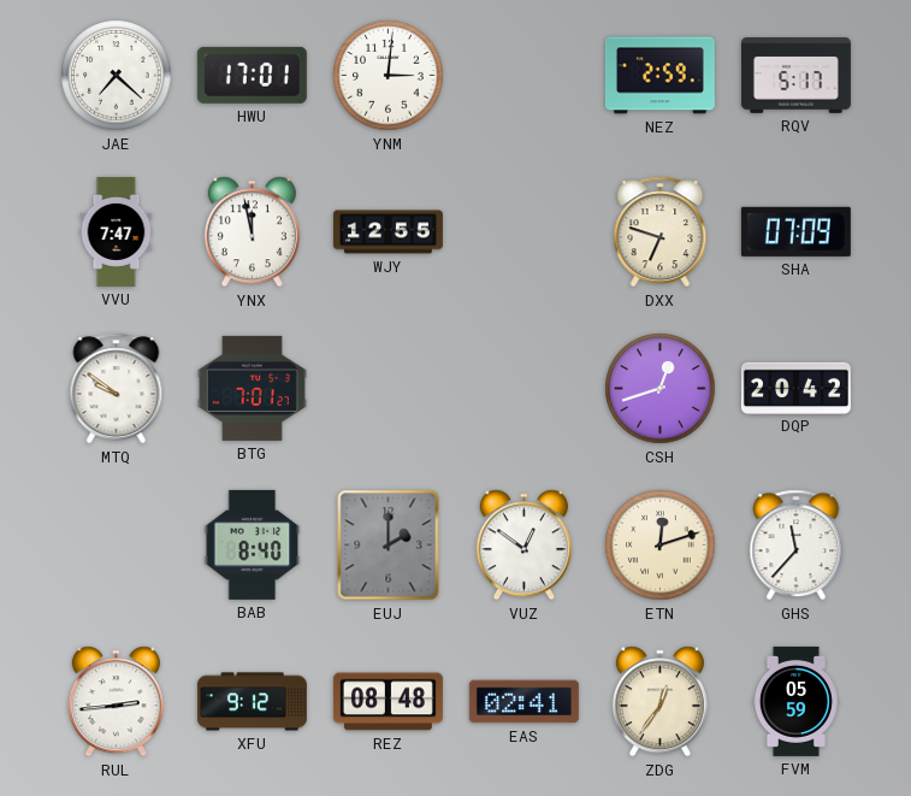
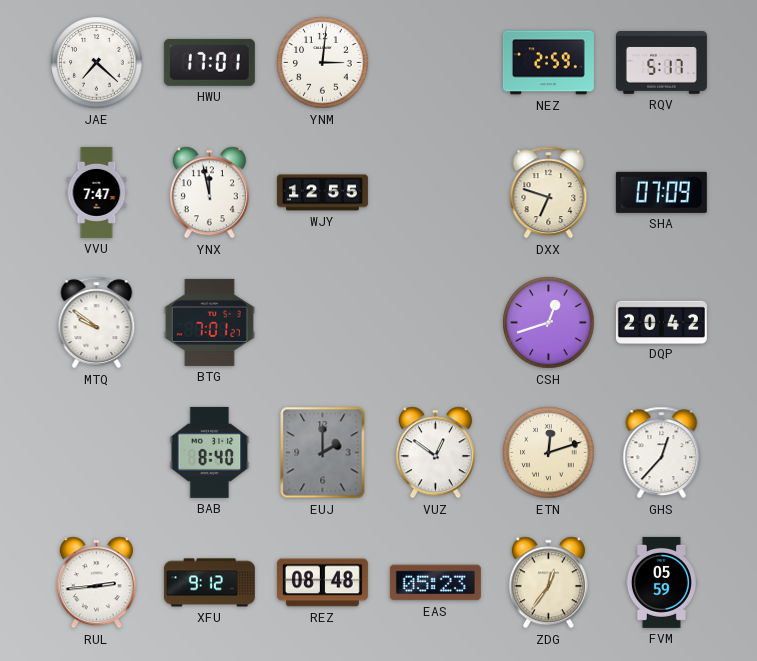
GHS: 11:37 -> 12:37 (662, 453)
EAS: 02:41 -> 05:23 (435, 583)
